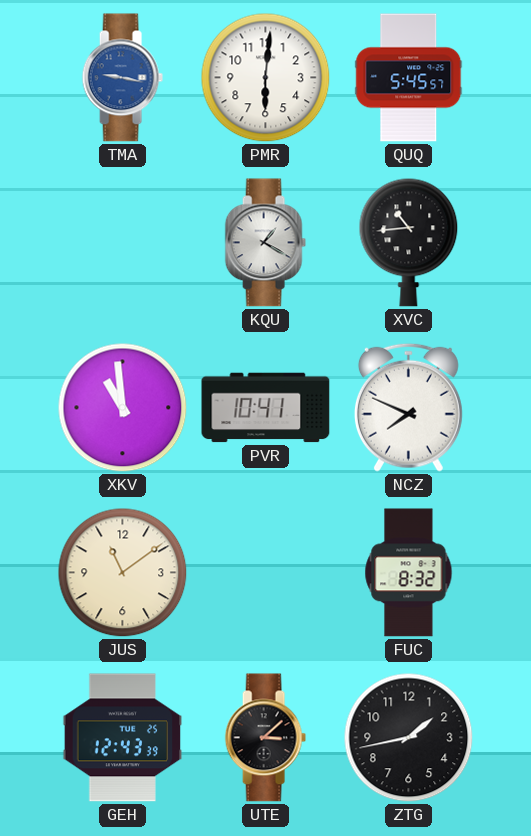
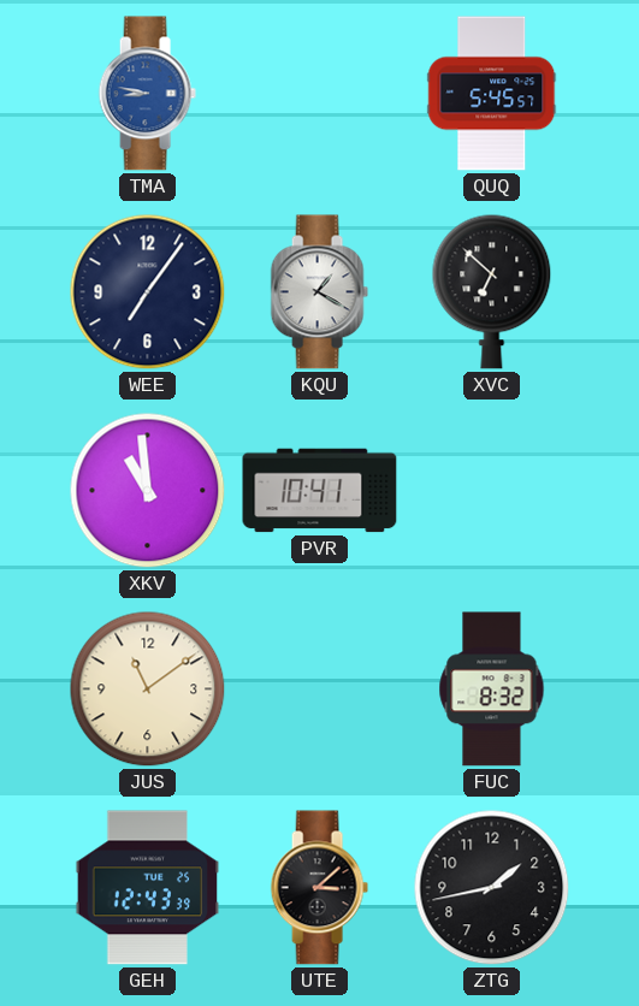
TMA: 9:17 -> 8:47 (147, 94)
PMR: 6:01 -> none (266, 78)
WEE: none -> 7:06 (148, 292)
XVC: 10:44 -> 6:52 (492, 291)
NCZ: 7:49 -> none (408, 407)
